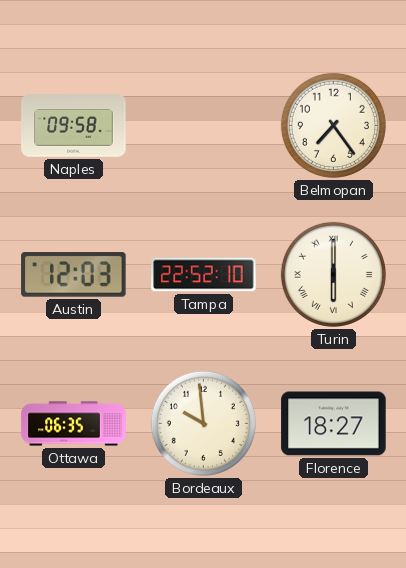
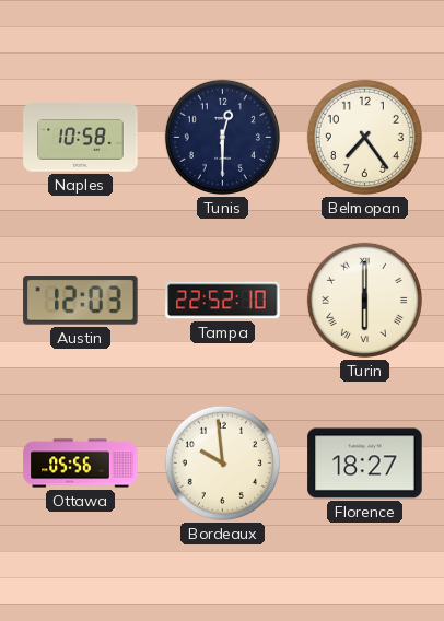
Naples: 09:58 -> 10:58 (81, 138)
Tunis: none -> 12:30 (222, 137)
Ottawa: 06:35 -> 05:56 (81, 464)
